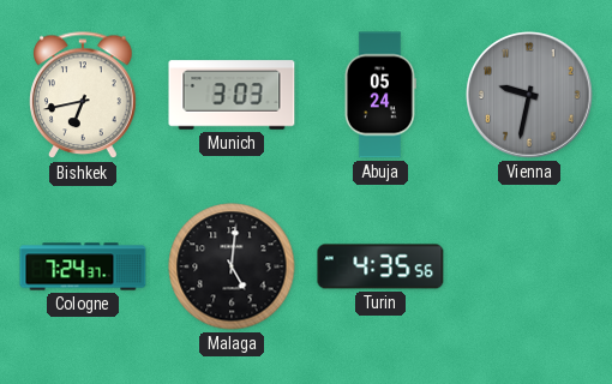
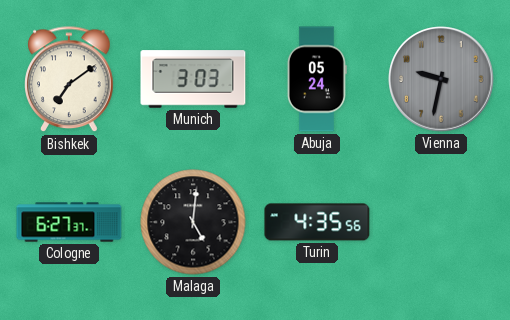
Bishkek: 6:43 -> 7:09 (69, 80)
Cologne: 7:24 -> 6:27 (69, 222)
